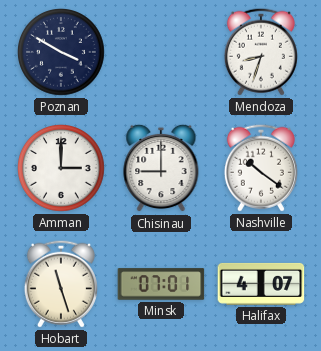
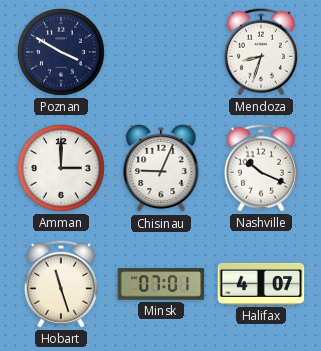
Chisinau: 9:00 -> 9:04 (161, 168)
Nashville: 10:21 -> 10:19 (261, 168)
